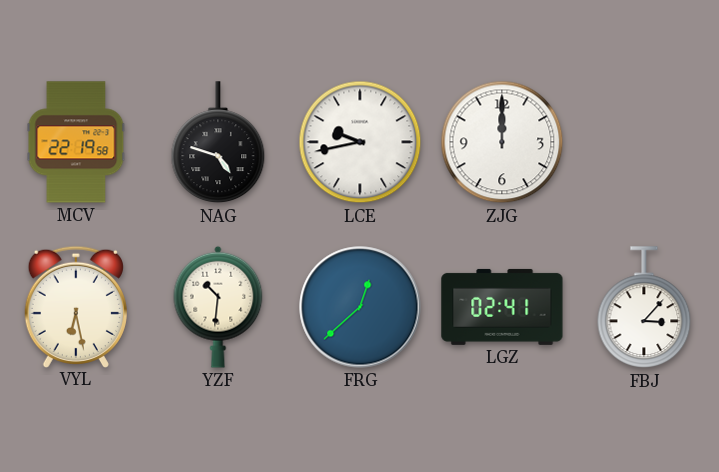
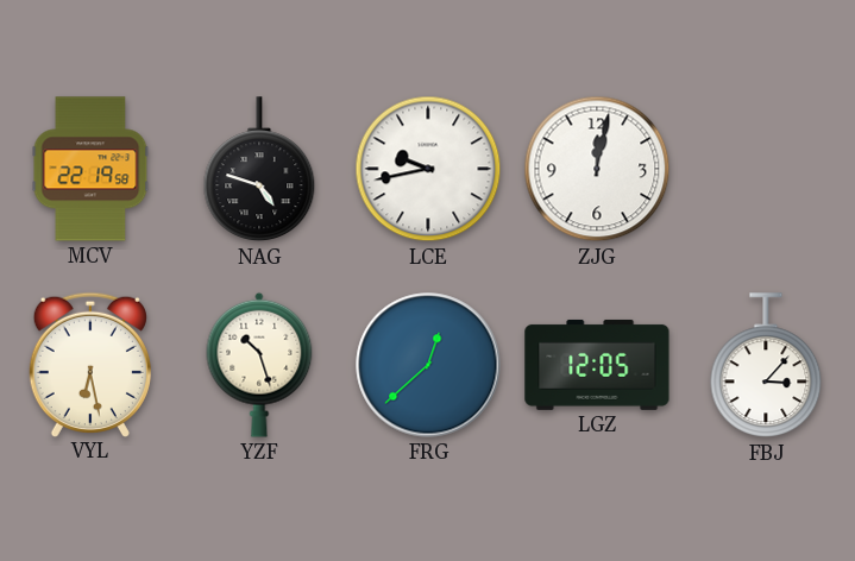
ZJG: 12:00 -> 12:02 (597, 169)
YZF: 10:31 -> 10:27 (259, 365)
LGZ: 02:41 -> 12:05 (597, 365)
